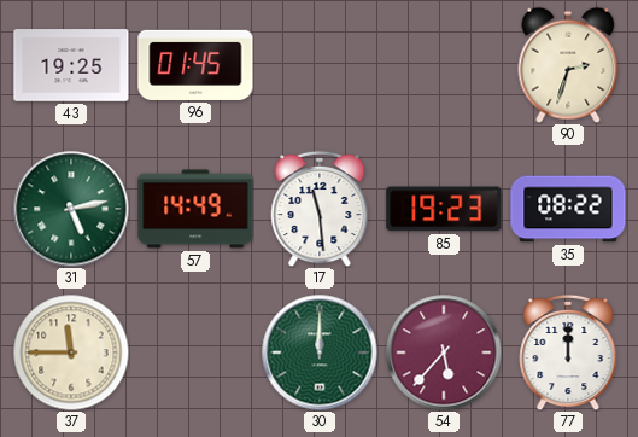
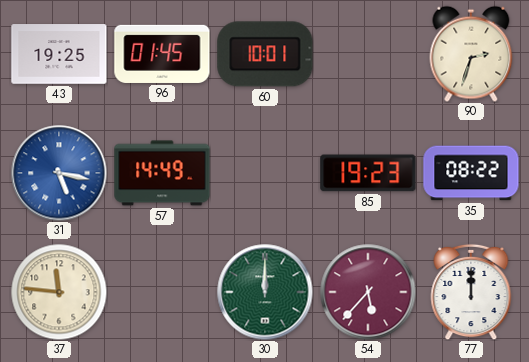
60: none -> 10:01 (265, 54)
31: 5:13 -> 5:17 (59, 173)
31 dial: green -> blue (59, 173)
17: 11:29 -> none (320, 209)
37: 11:45 -> 11:46 (59, 292)
